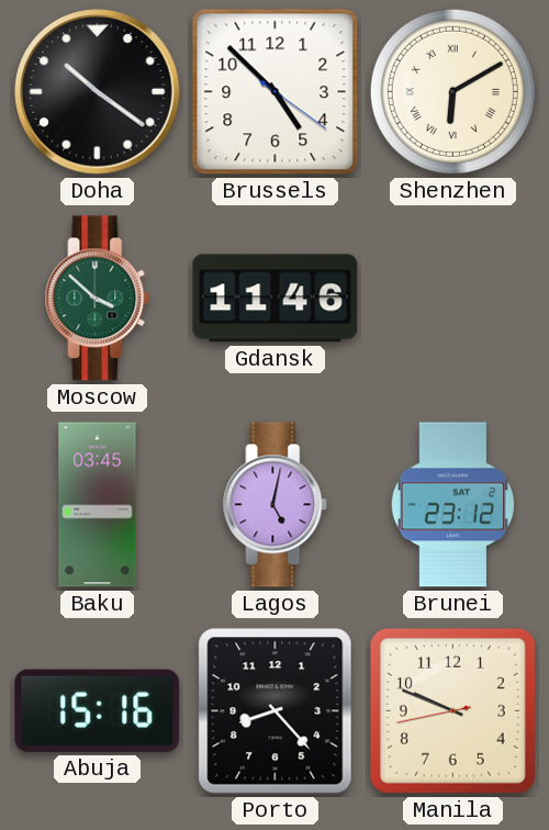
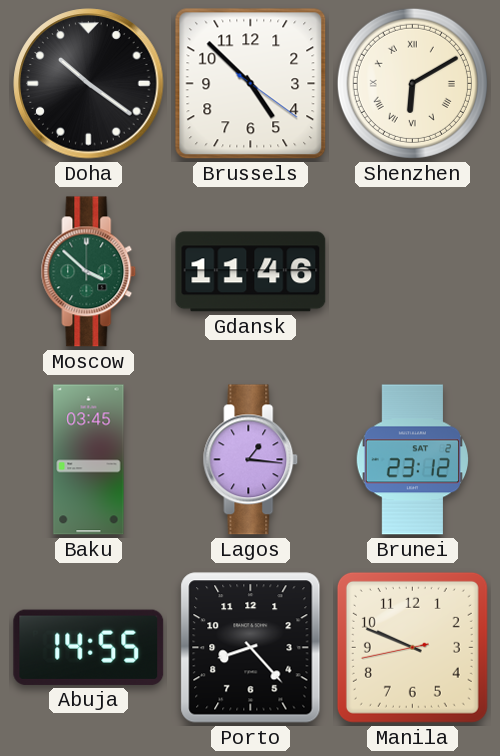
Lagos: 5:02 -> 1:16 (251, 460)
Abuja: 15:16 -> 14:55 (89, 647)
